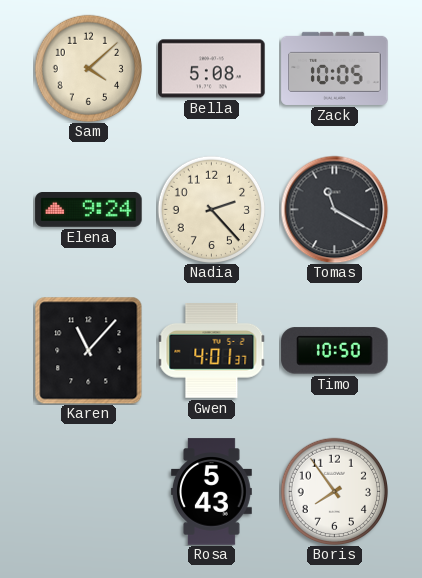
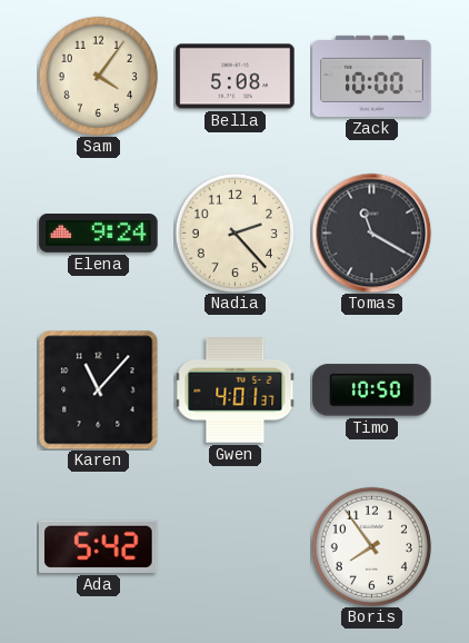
Sam: 4:08 -> 4:06 (98, 76)
Zack: 10:05 -> 10:00 (372, 76)
Ada: none -> 5:42 (99, 546)
Rosa: 5:43 -> none (212, 492)
